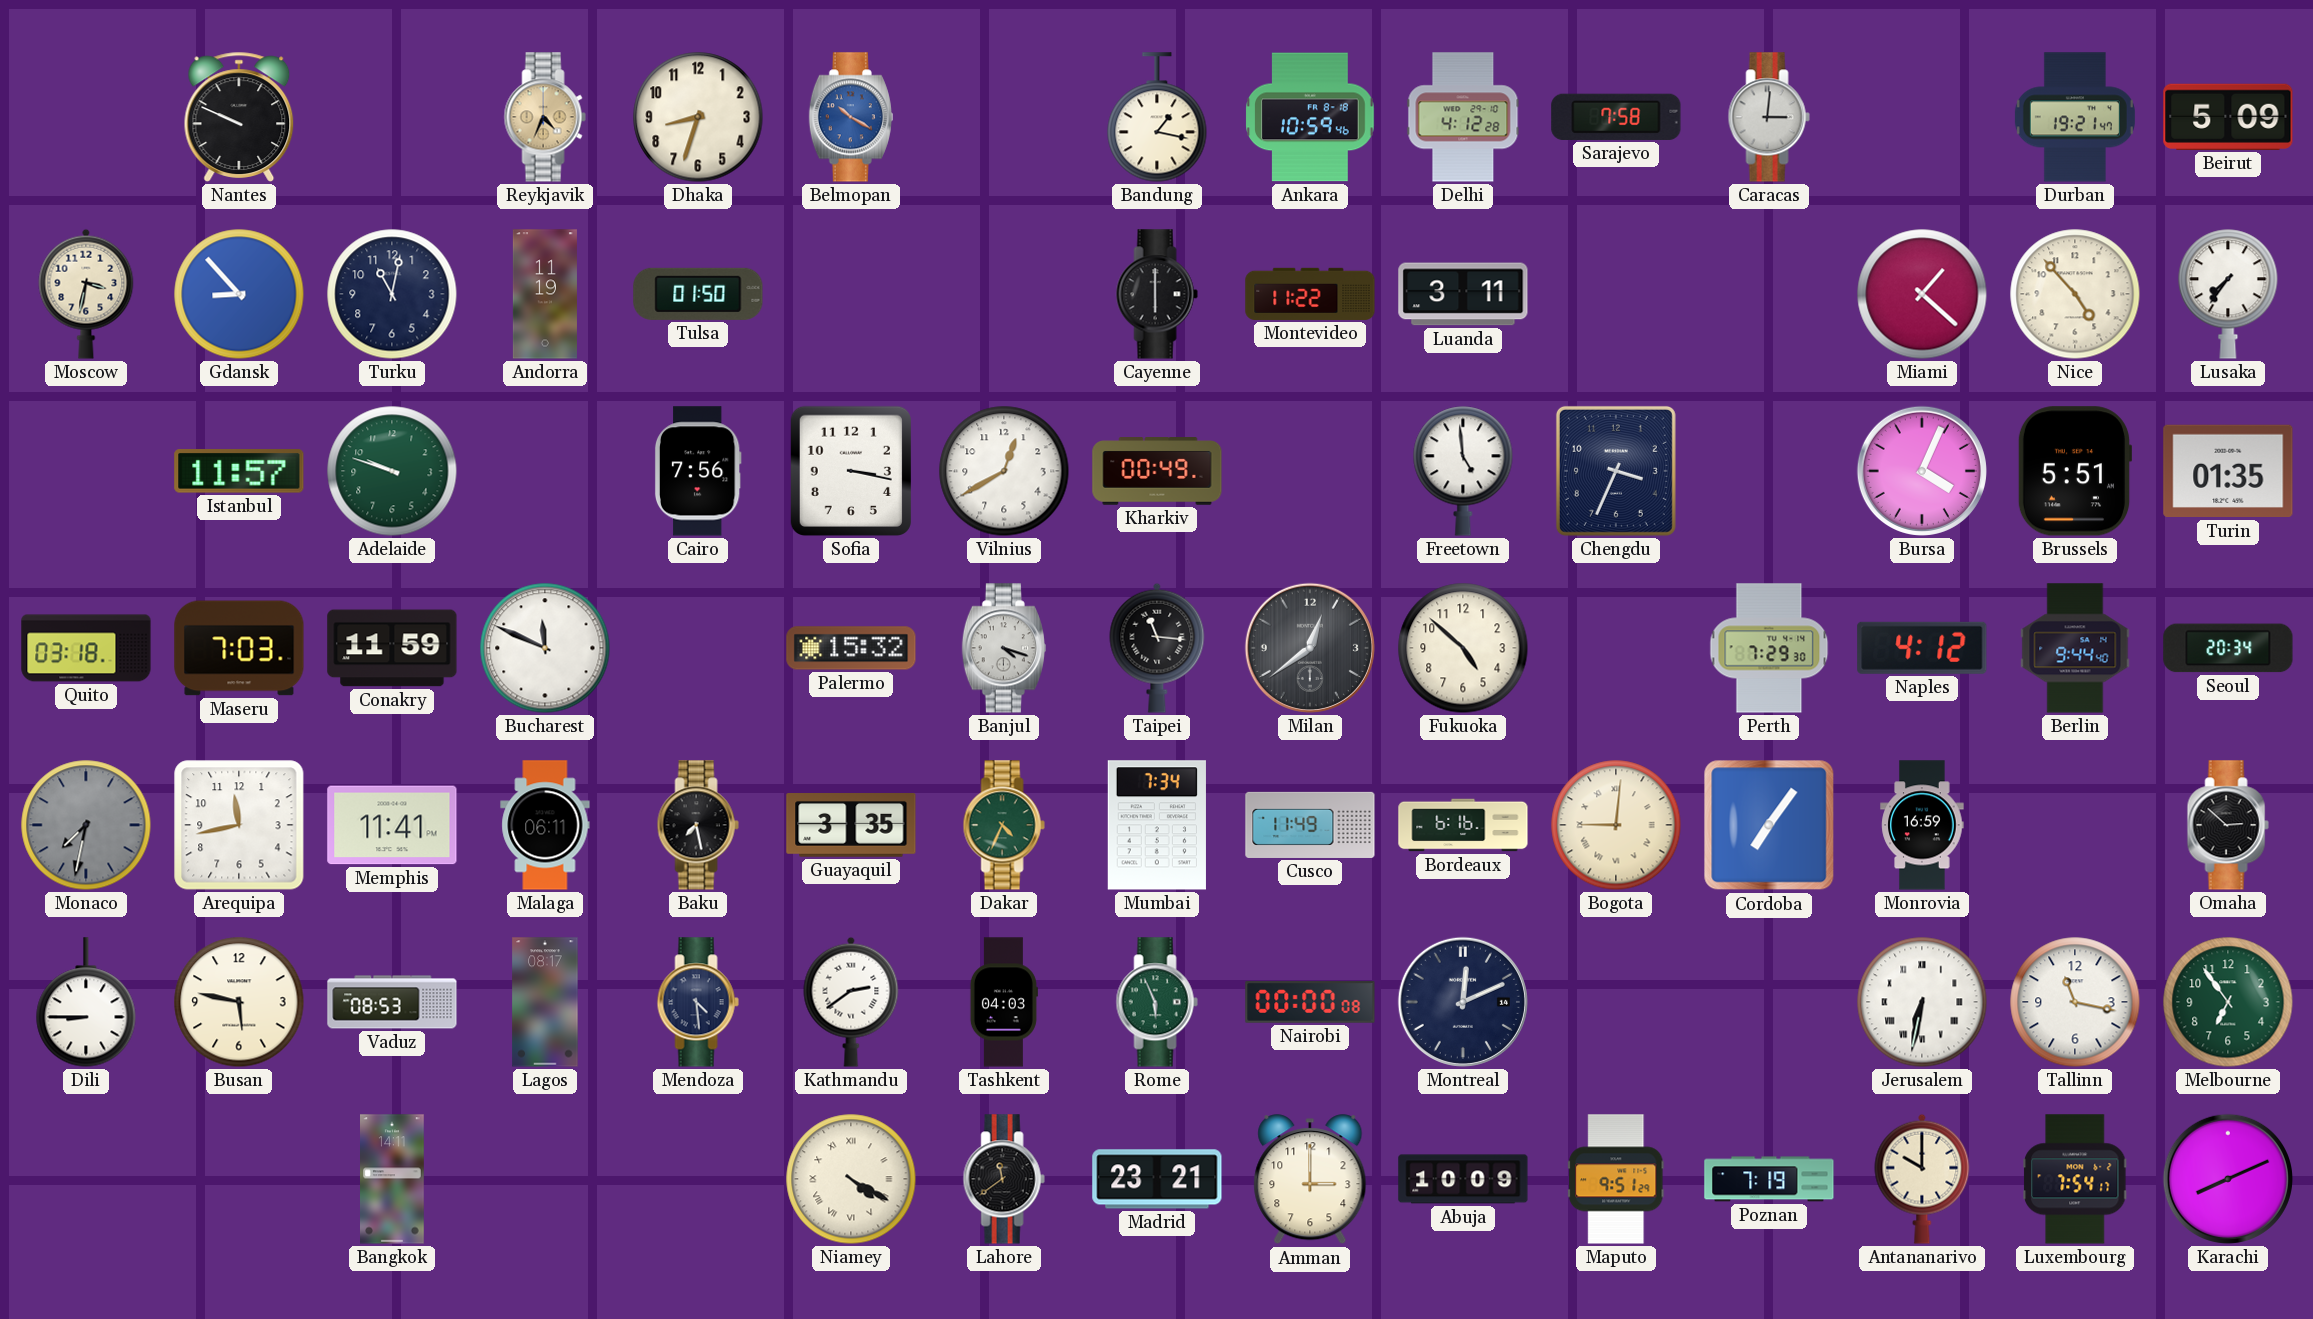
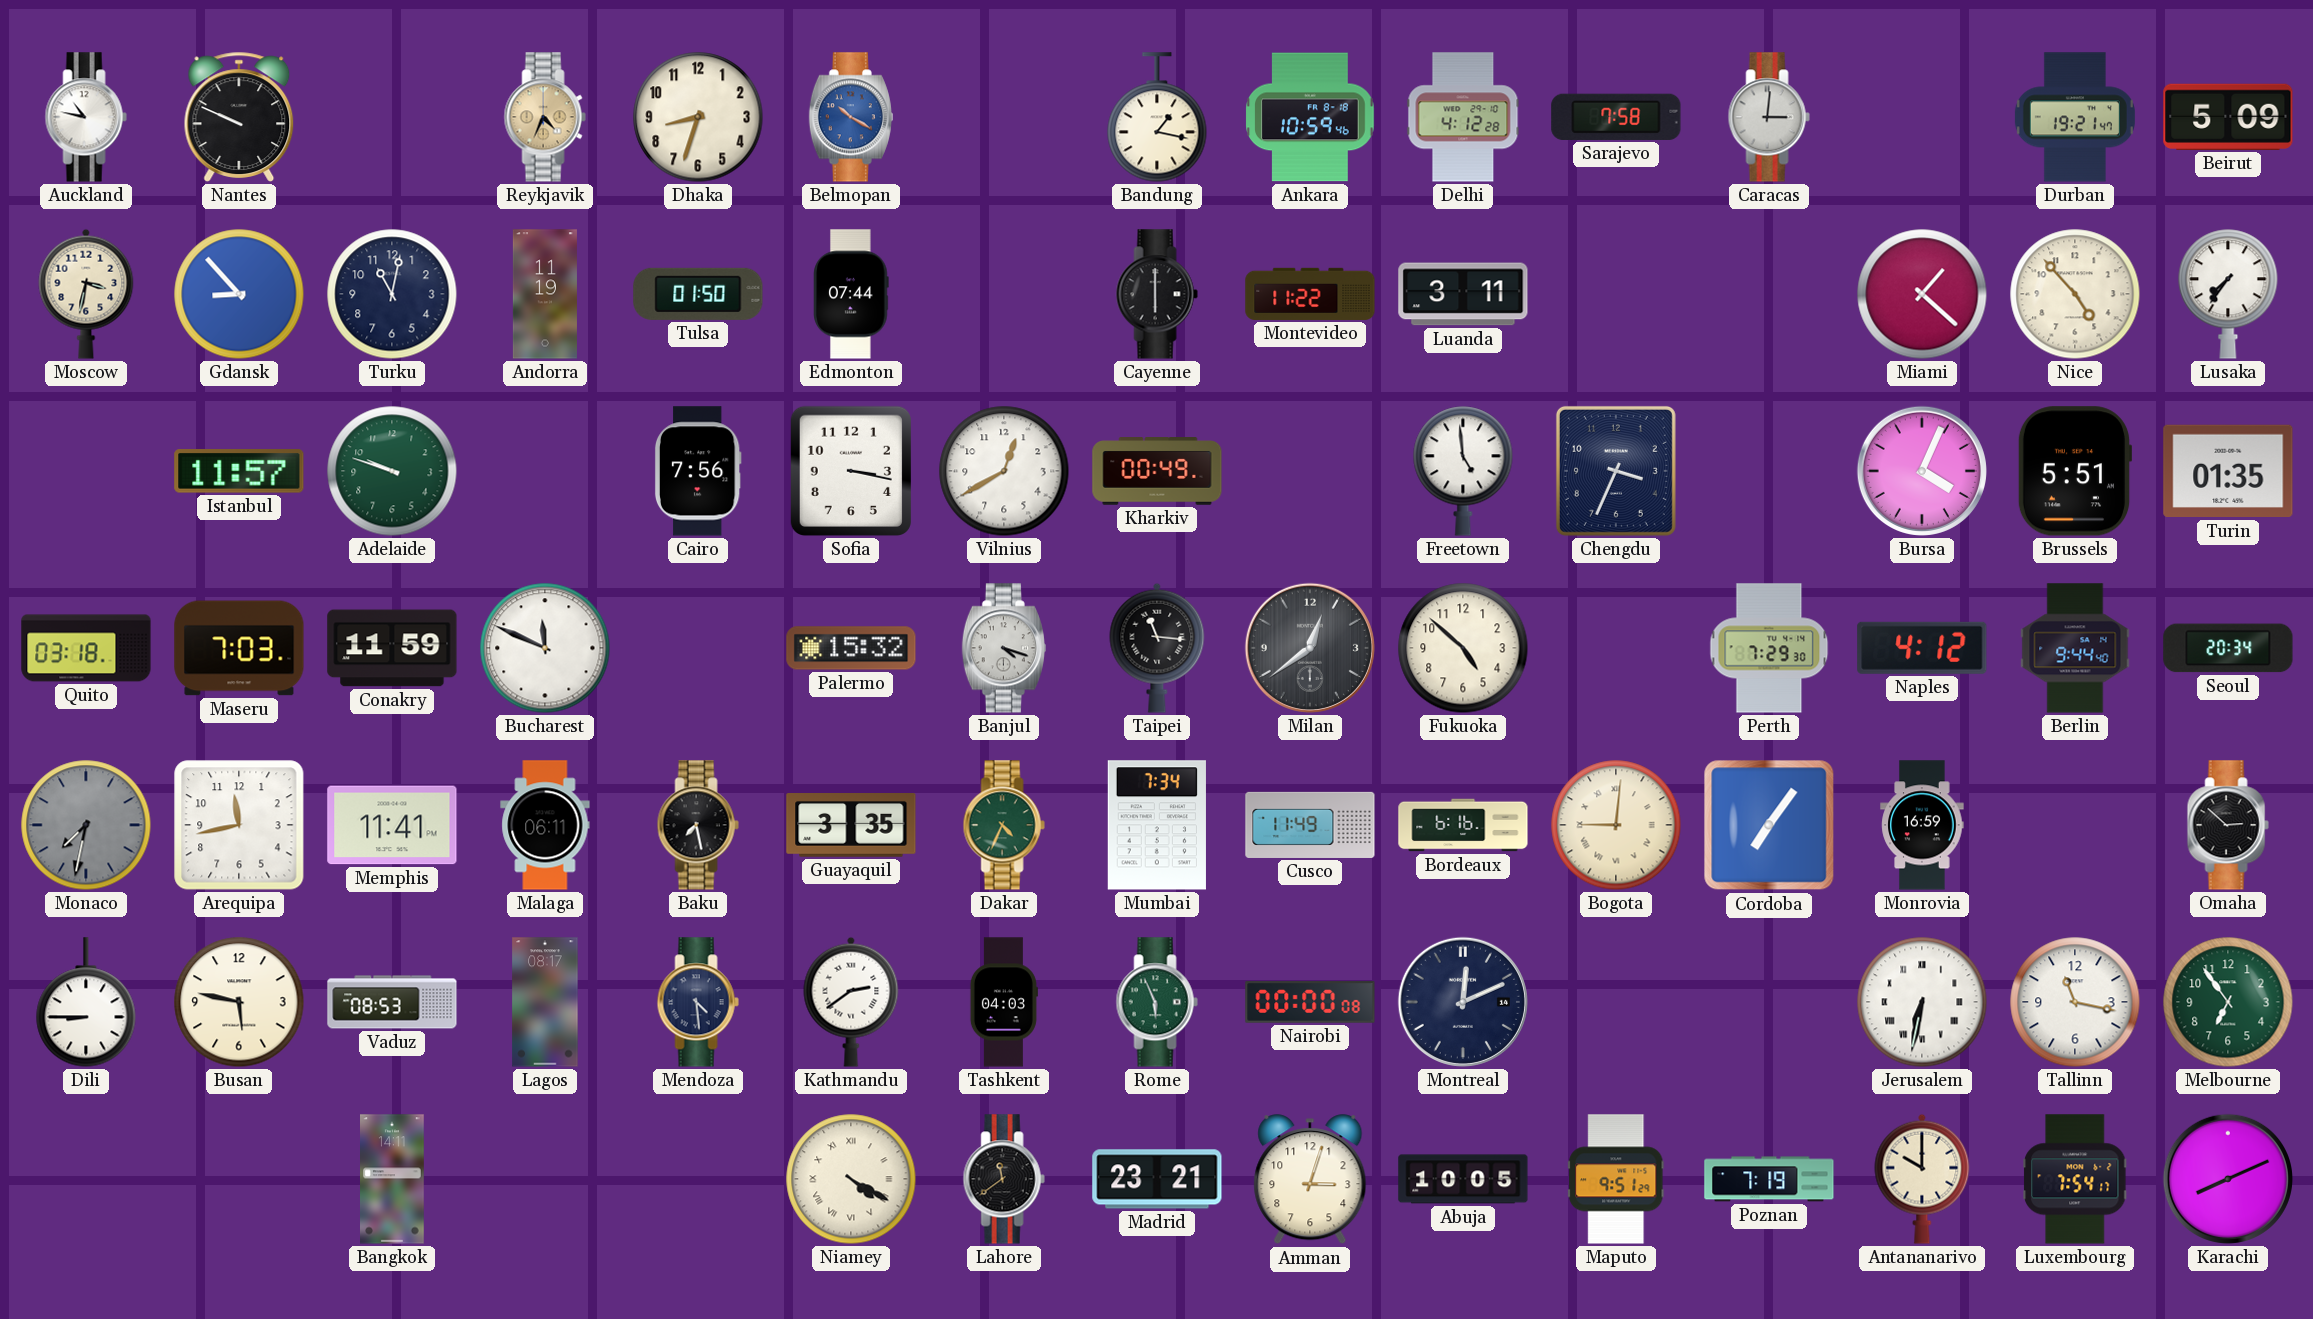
Auckland: none -> 10:47 (86, 117)
Edmonton: none -> 07:44 (851, 294)
Amman: 3:00 -> 3:03 (1310, 1180)
Abuja: 10:09 -> 10:05 (1463, 1179)
